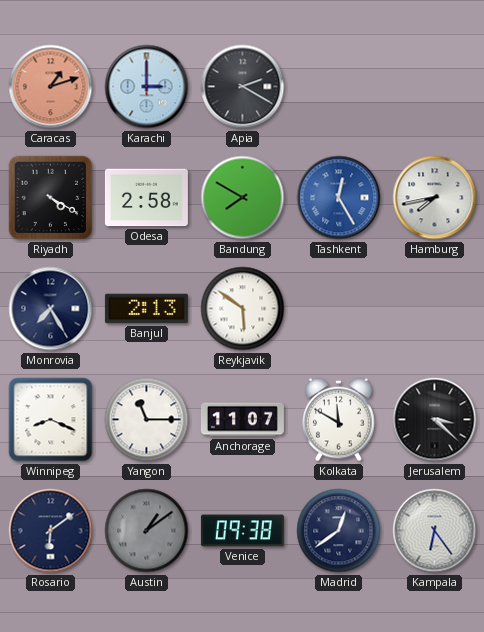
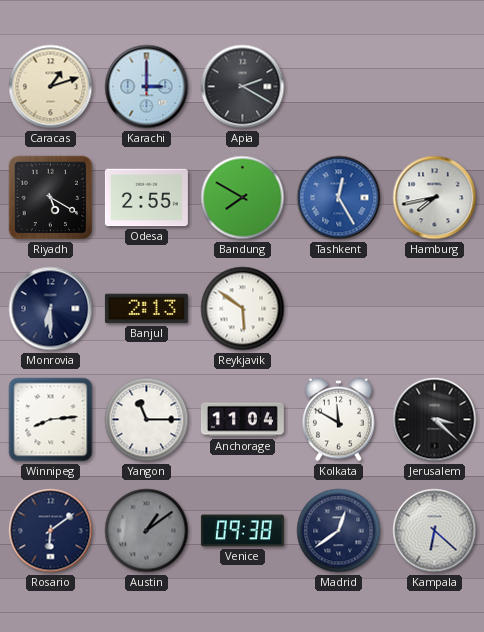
Caracas dial: salmon -> cream (51, 87)
Riyadh: 4:20 -> 5:20 (51, 198)
Odesa: 2:58 -> 2:55 (146, 198)
Monrovia: 7:25 -> 6:30 (51, 309)
Winnipeg: 8:19 -> 8:14 (51, 420)
Anchorage: 11:07 -> 11:04 (242, 420)
Kampala: 6:24 -> 6:22 (435, 531)
